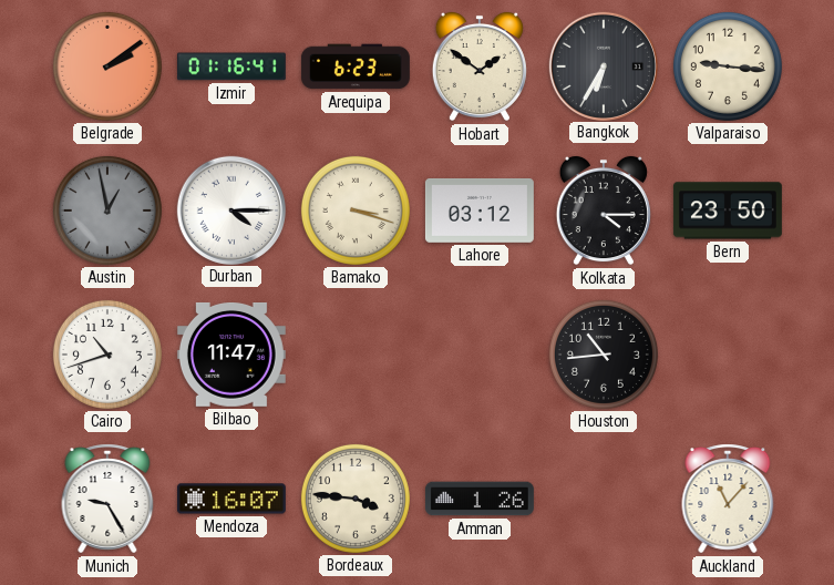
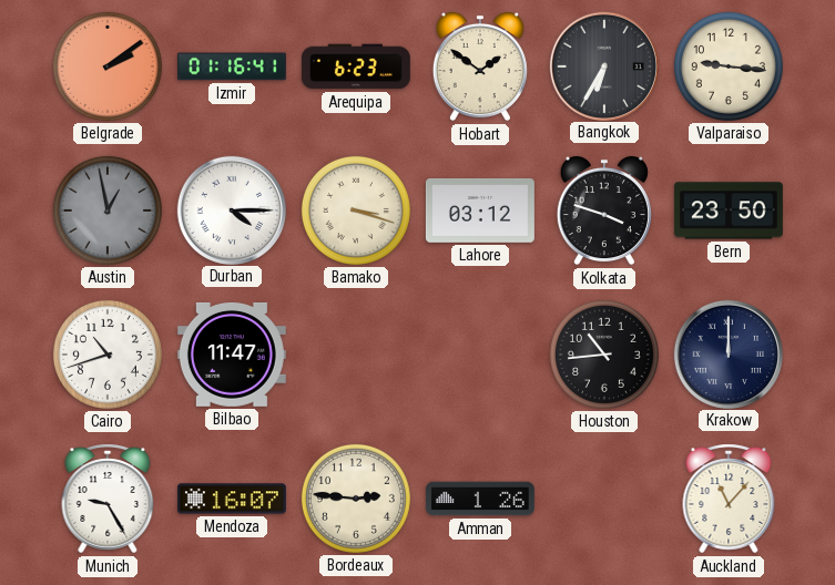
Kolkata: 4:15 -> 3:48 (604, 211)
Krakow: none -> 12:00 (727, 353)
Bordeaux: 3:46 -> 2:46 (356, 499)
